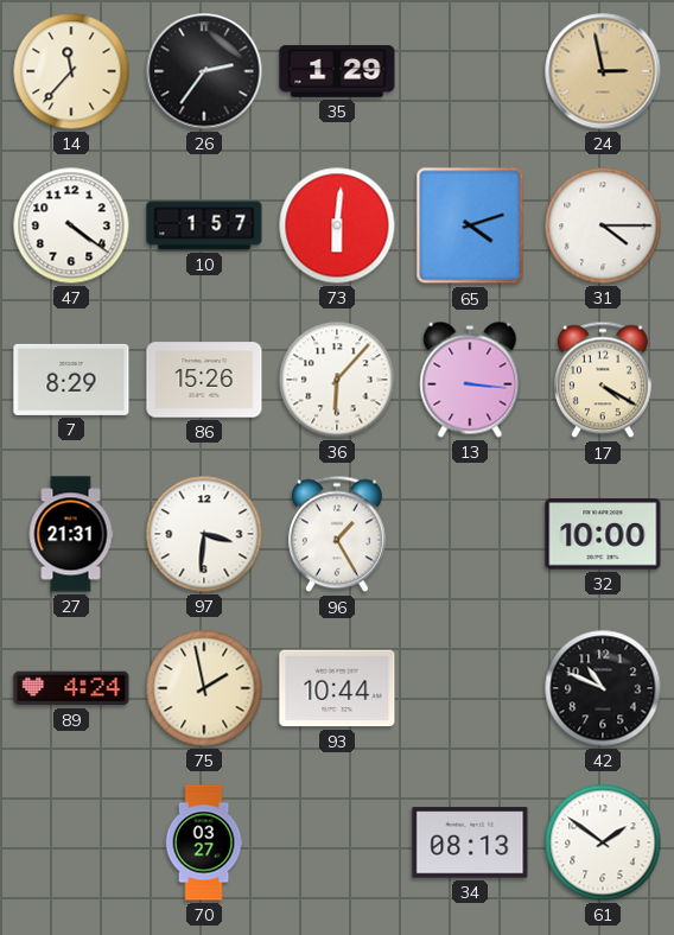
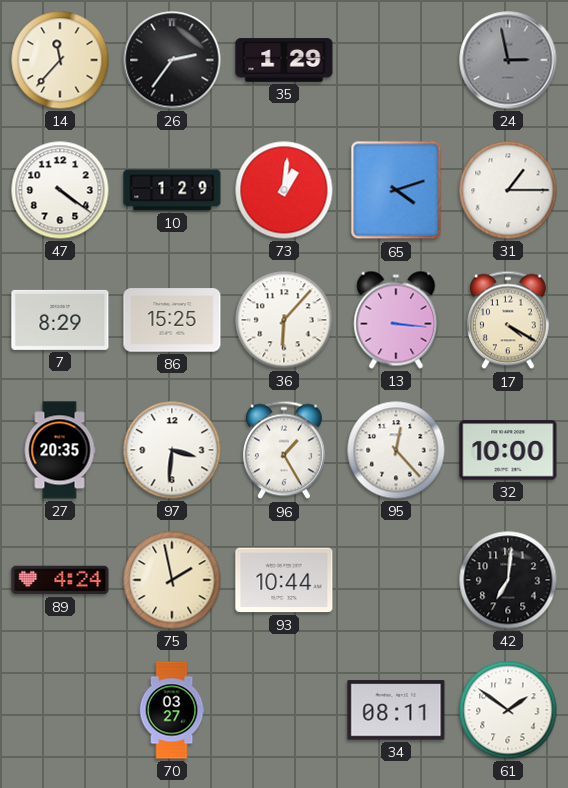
24 dial: champagne -> grey (508, 60)
10: 1:57 -> 1:29 (172, 190)
73: 6:01 -> 1:01 (284, 190)
31: 4:15 -> 1:15 (508, 190)
86: 15:26 -> 15:25 (172, 320)
27: 21:31 -> 20:35 (60, 450)
95: none -> 12:23 (396, 450)
42: 10:49 -> 7:01 (508, 580)
34: 08:13 -> 08:11 (396, 710)
